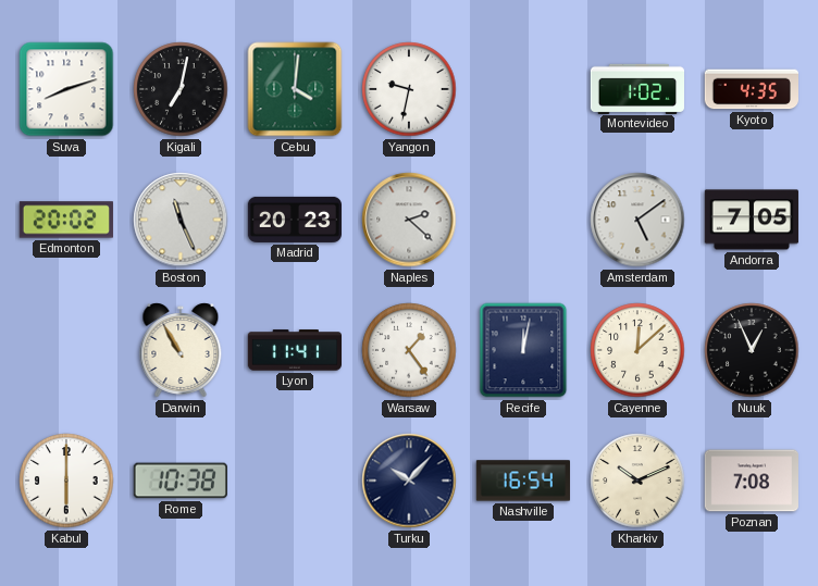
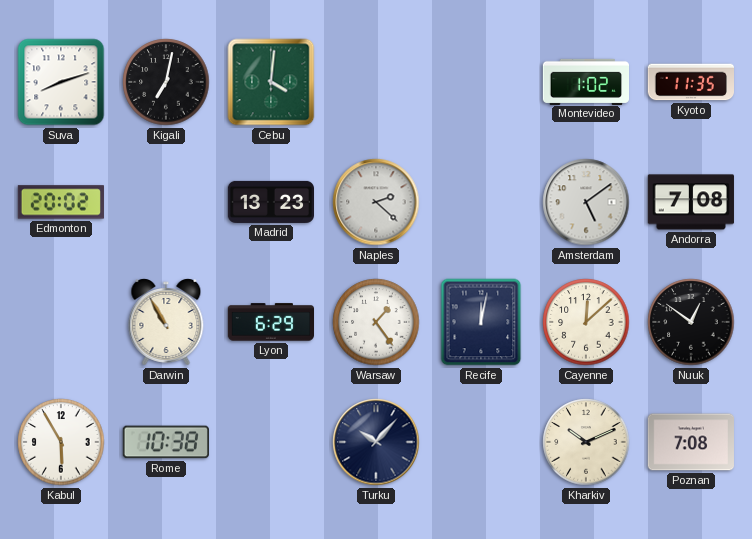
Yangon: 9:32 -> none (409, 89)
Kyoto: 4:35 -> 11:35 (690, 82)
Boston: 11:26 -> none (181, 220)
Madrid: 20:23 -> 13:23 (270, 202)
Andorra: 7:05 -> 7:08 (691, 202)
Lyon: 11:41 -> 6:29 (270, 322)
Nuuk: 12:56 -> 12:51 (691, 322)
Kabul: 6:00 -> 5:55 (61, 442)
Nashville: 16:54 -> none (522, 481)
